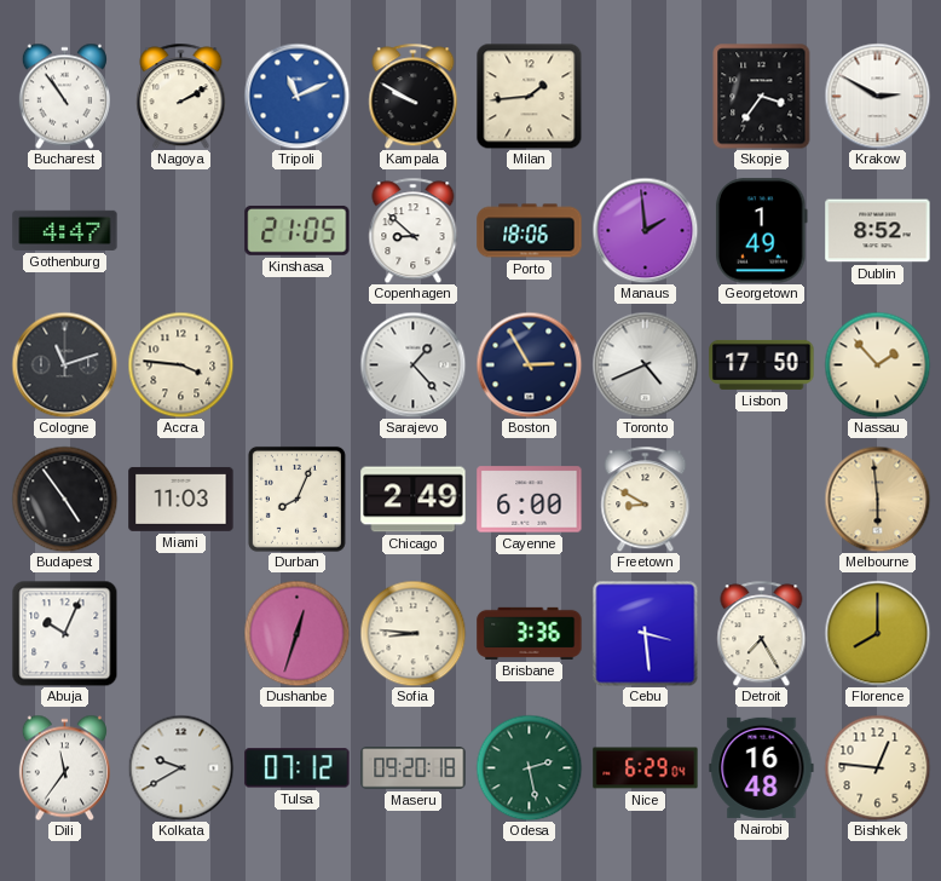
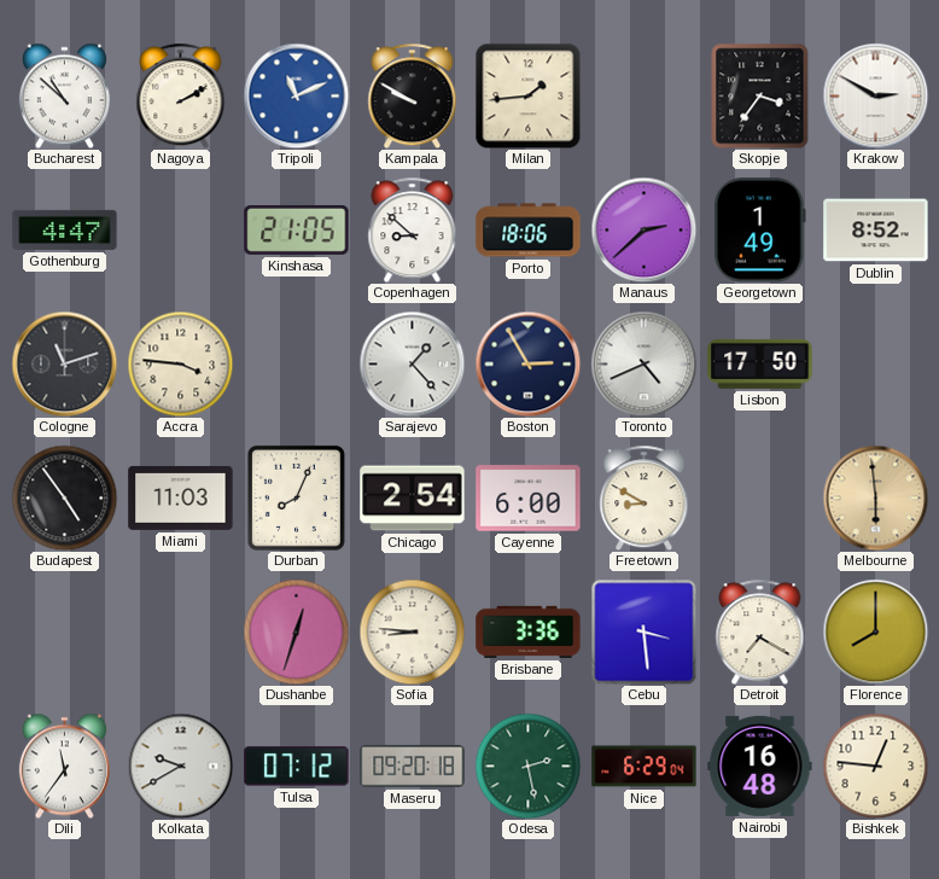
Bucharest: 10:54 -> 10:52 (64, 95)
Manaus: 1:59 -> 2:38 (643, 229)
Nassau: 1:53 -> none (877, 364)
Chicago: 2:49 -> 2:54 (413, 499)
Abuja: 10:04 -> none (64, 633)
Detroit: 7:25 -> 7:20 (760, 631)
